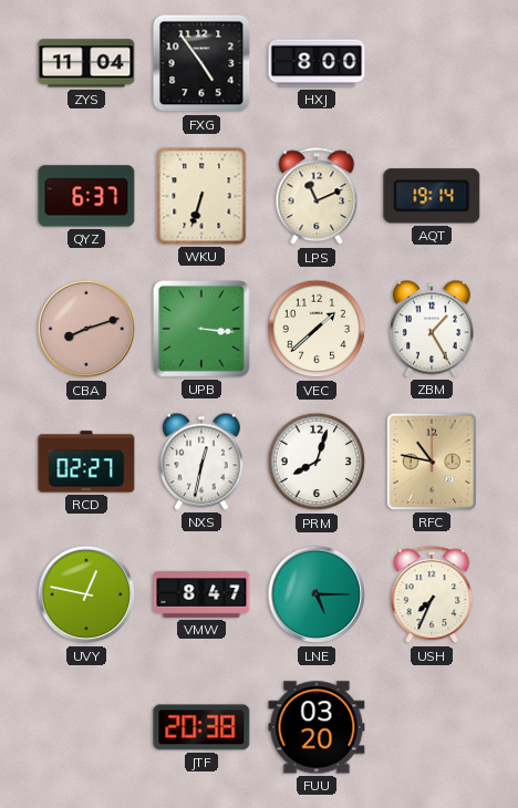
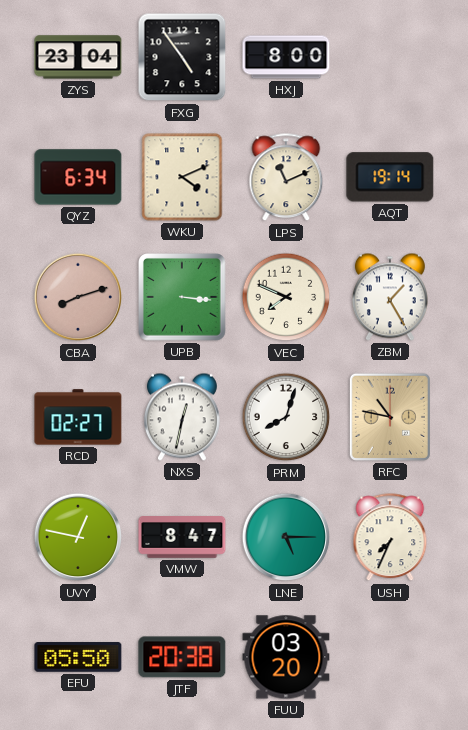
ZYS: 11:04 -> 23:04 (78, 57)
QYZ: 6:37 -> 6:34 (78, 177)
WKU: 6:33 -> 4:11 (182, 177)
VEC: 1:38 -> 7:49 (286, 297)
EFU: none -> 05:50 (78, 657)
